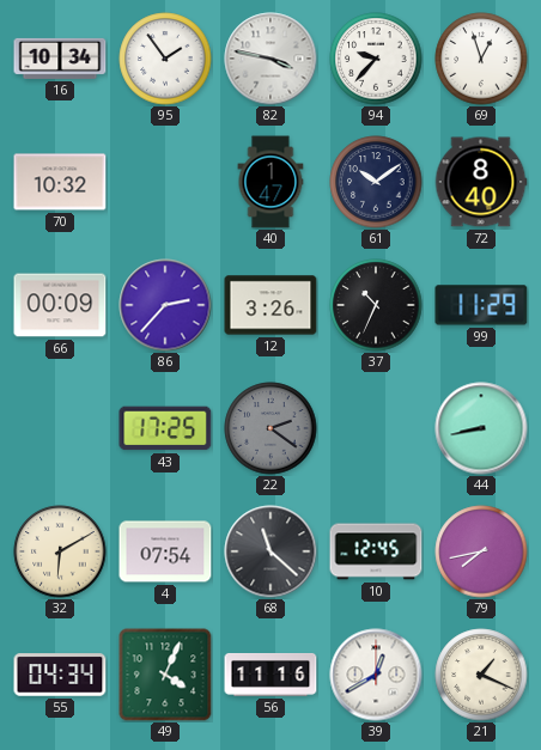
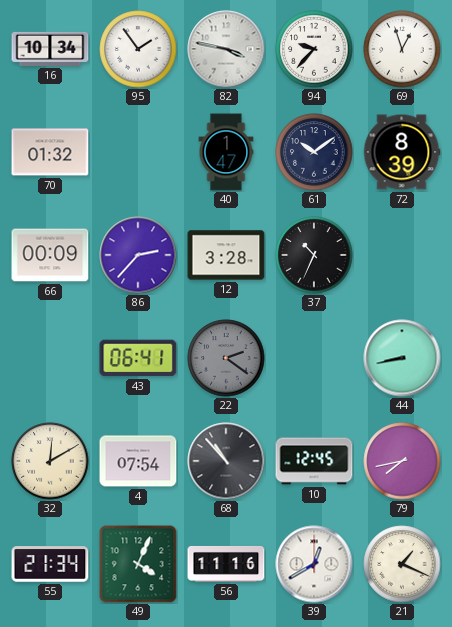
70: 10:32 -> 01:32 (50, 152)
72: 8:40 -> 8:39 (402, 152)
12: 3:26 -> 3:28 (226, 255)
99: 11:29 -> none (481, 305)
43: 17:25 -> 06:41 (138, 358)
32: 6:10 -> 12:10 (50, 461)
68: 11:22 -> 10:53 (226, 461)
55: 04:34 -> 21:34 (50, 564)
